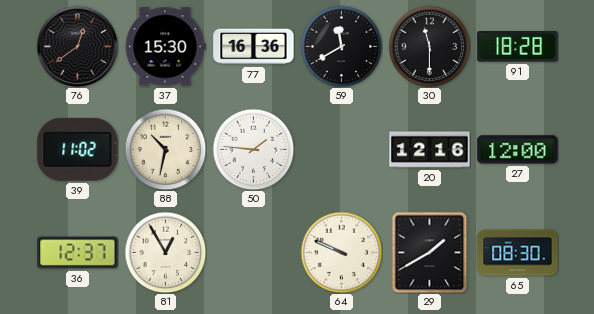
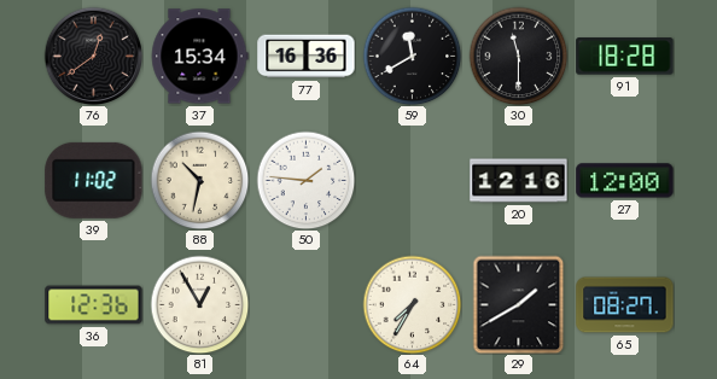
37: 15:30 -> 15:34 (199, 57)
36: 12:37 -> 12:36 (94, 305)
64: 9:49 -> 7:35 (412, 304)
65: 08:30 -> 08:27 (625, 305)
